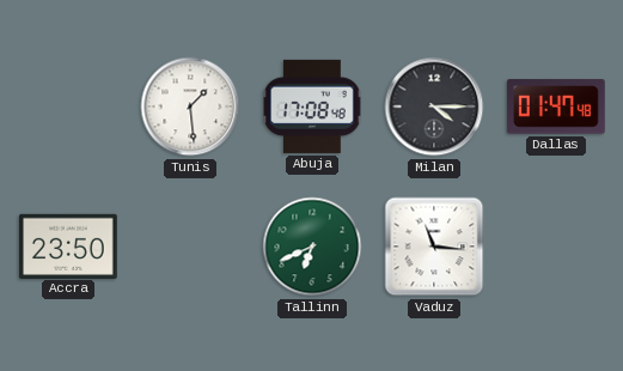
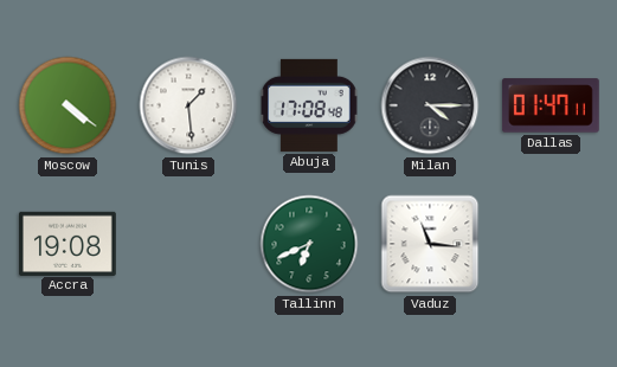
Moscow: none -> 4:21 (68, 105)
Dallas: 01:47:48 -> 01:47:11 (551, 105)
Accra: 23:50 -> 19:08 (69, 243)
